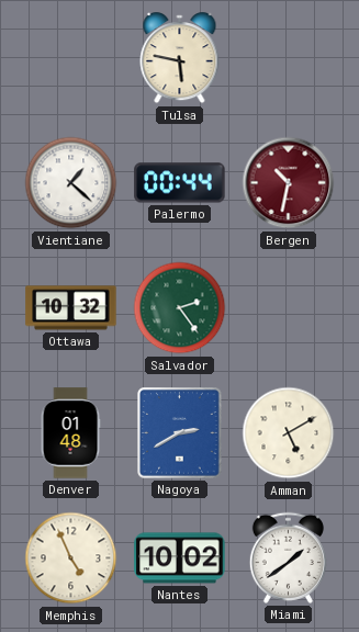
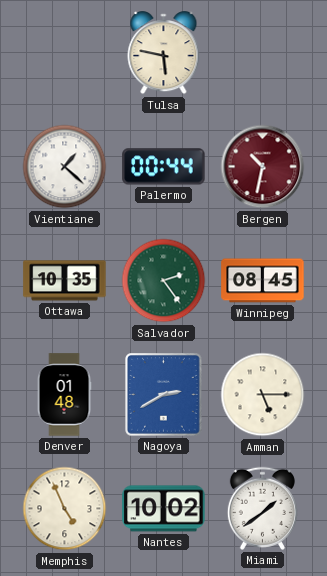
Ottawa: 10:32 -> 10:35 (65, 281)
Winnipeg: none -> 08:45 (263, 281)
Amman: 5:10 -> 5:15 (263, 395)
